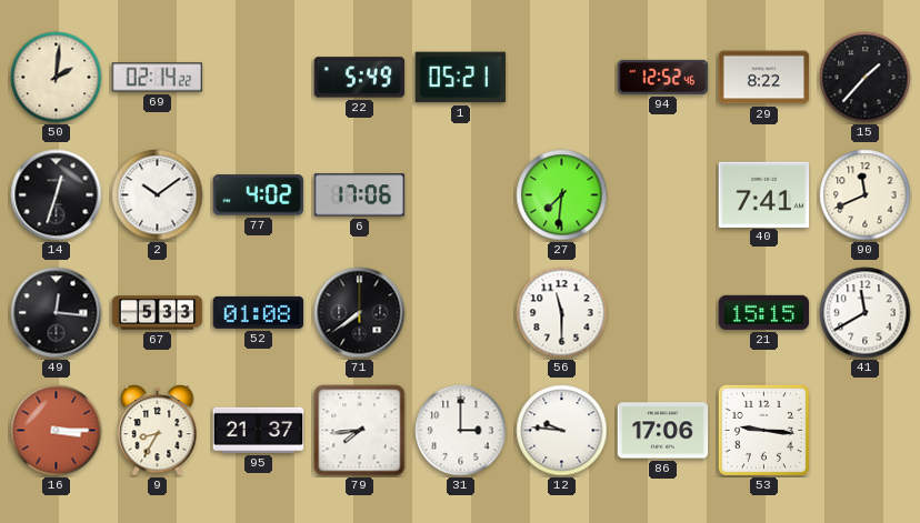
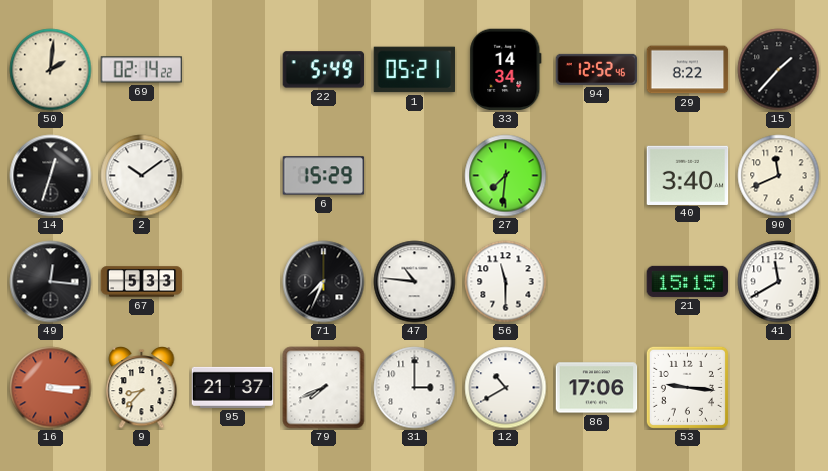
33: none -> 14:34 (506, 70)
77: 4:02 -> none (259, 195)
6: 17:06 -> 15:29 (324, 176)
40: 7:41 -> 3:40 (688, 175)
52: 01:08 -> none (259, 312)
71: 7:39 -> 7:34 (324, 282)
47: none -> 10:46 (415, 282)
9: 8:35 -> 8:37 (142, 388)
79: 7:44 -> 7:41 (324, 388)
12: 9:46 -> 10:40 (506, 388)
